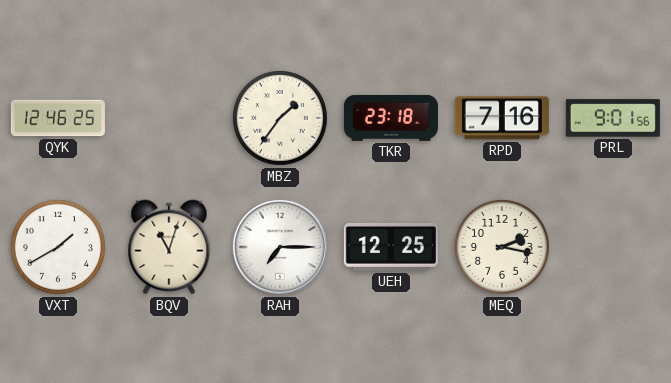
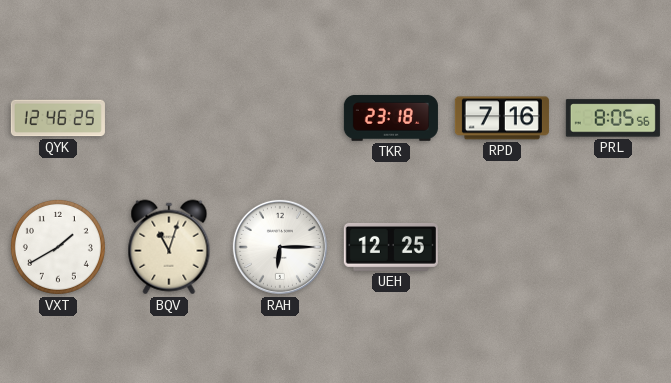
MBZ: 1:36 -> none (280, 118)
PRL: 9:01 -> 8:05 (613, 118)
RAH: 7:15 -> 6:15 (280, 247)
MEQ: 2:17 -> none (502, 247)
